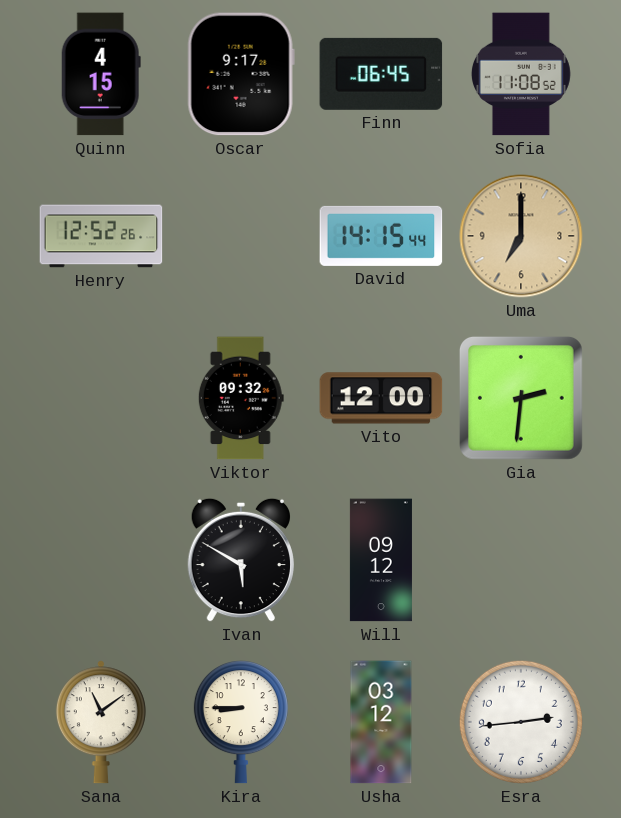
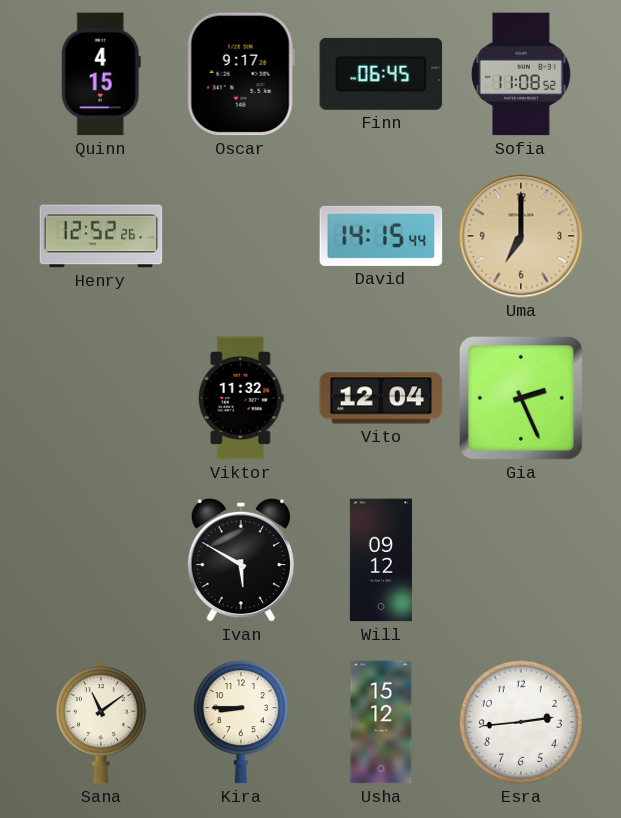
Viktor: 09:32 -> 11:32 (241, 398)
Vito: 12:00 -> 12:04 (381, 398)
Gia: 2:31 -> 2:26 (521, 398)
Usha: 03:12 -> 15:12 (381, 722)
